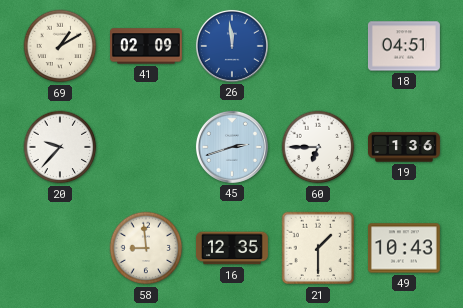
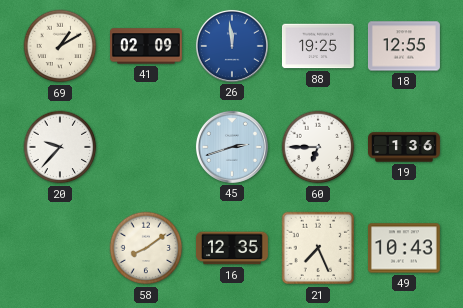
88: none -> 19:25 (318, 46)
18: 04:51 -> 12:55 (404, 46)
58: 8:59 -> 8:09 (146, 248)
21: 1:30 -> 7:26 (318, 248)
